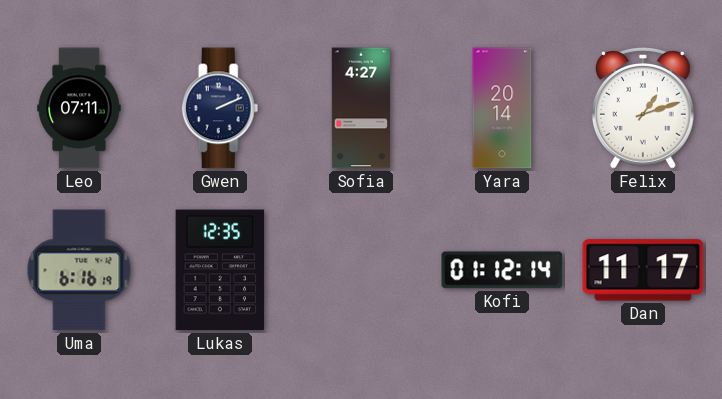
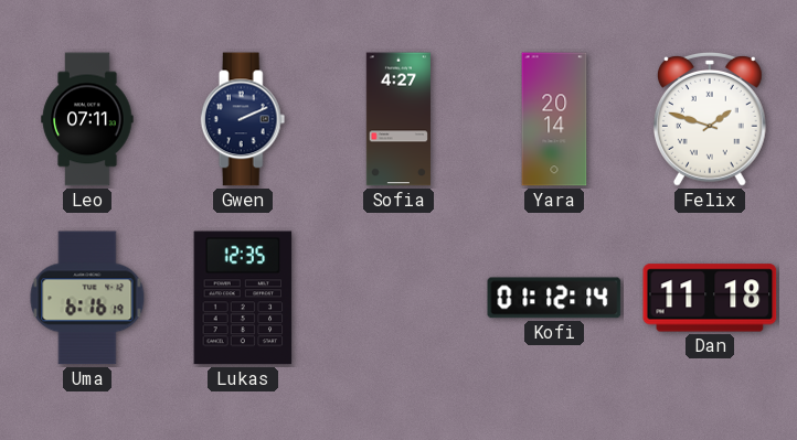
Felix: 1:12 -> 1:48 (710, 120)
Dan: 11:17 -> 11:18 (710, 298)
